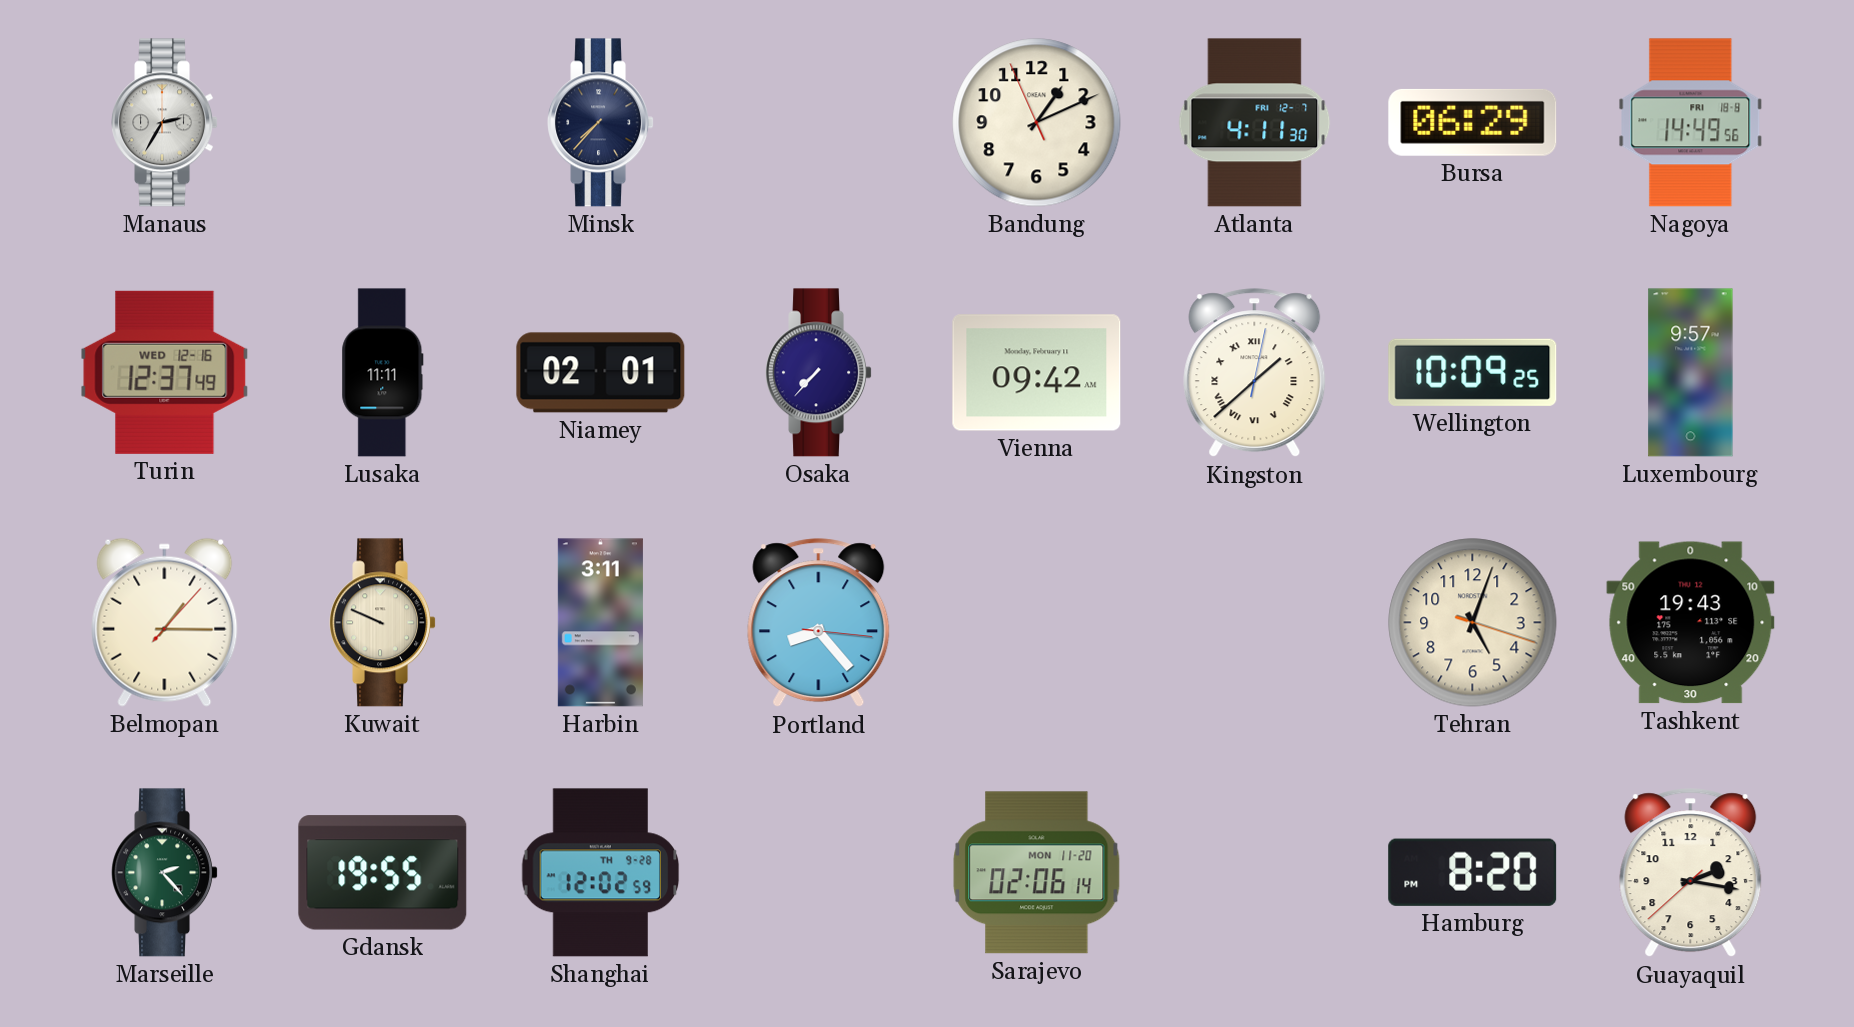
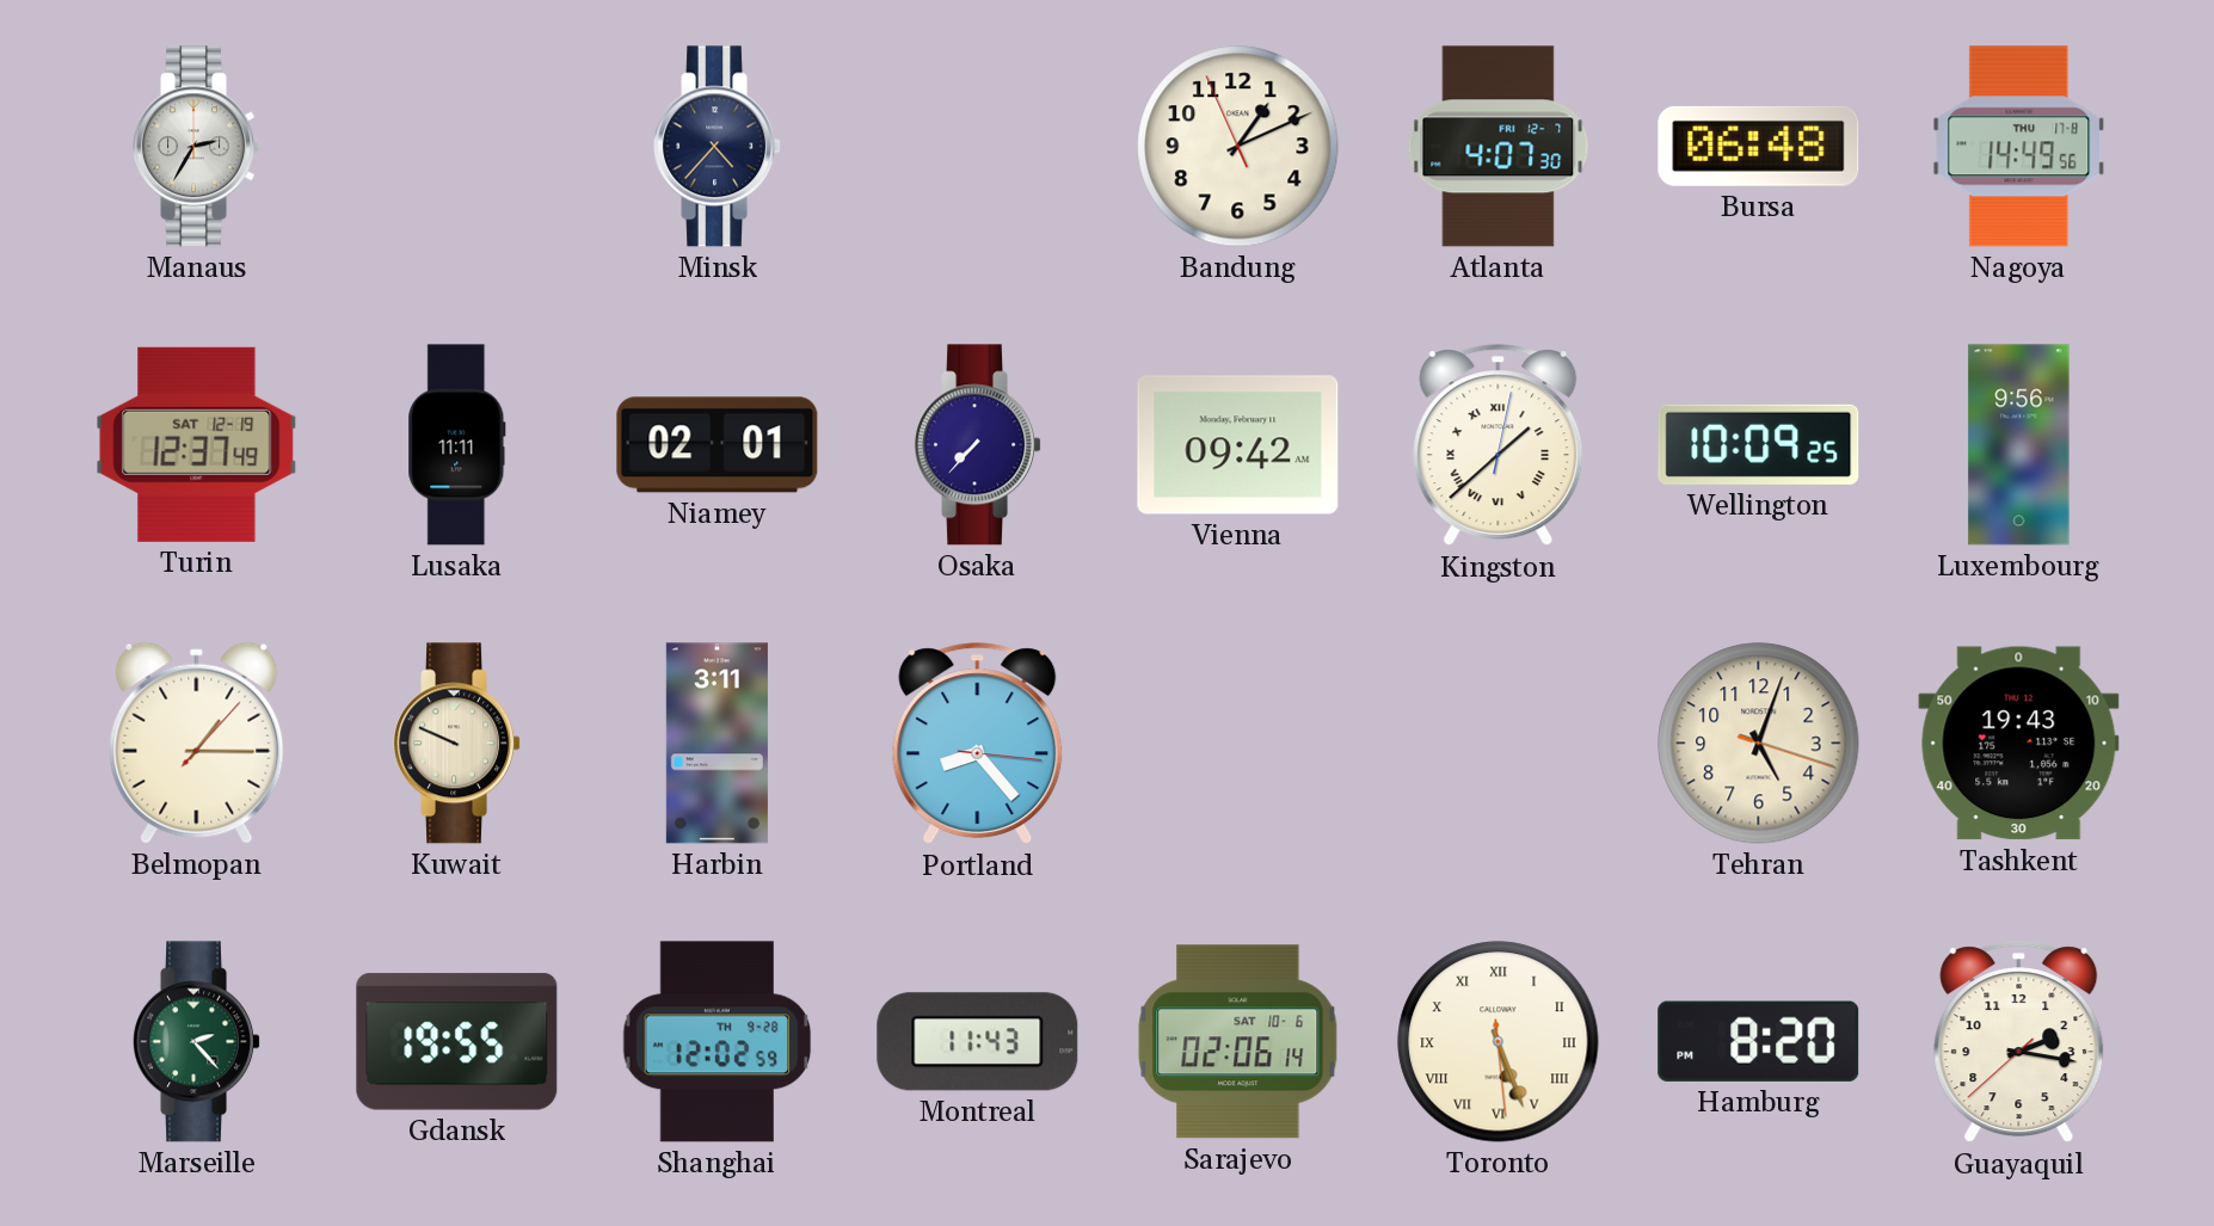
Minsk: 7:37 -> 4:37 (718, 147)
Atlanta: 4:11 -> 4:07 (1499, 147)
Bursa: 06:29 -> 06:48 (1759, 146)
Nagoya date: FRI 18-8 -> THU 17-8 (2019, 147)
Turin date: WED 12-16 -> SAT 12-19 (197, 444)
Luxembourg: 9:57 -> 9:56 (2019, 445)
Montreal: none -> 11:43 (978, 1042)
Sarajevo date: MON 11-20 -> SAT 10-6 (1238, 1042)
Toronto: none -> 5:26 (1499, 1042)
